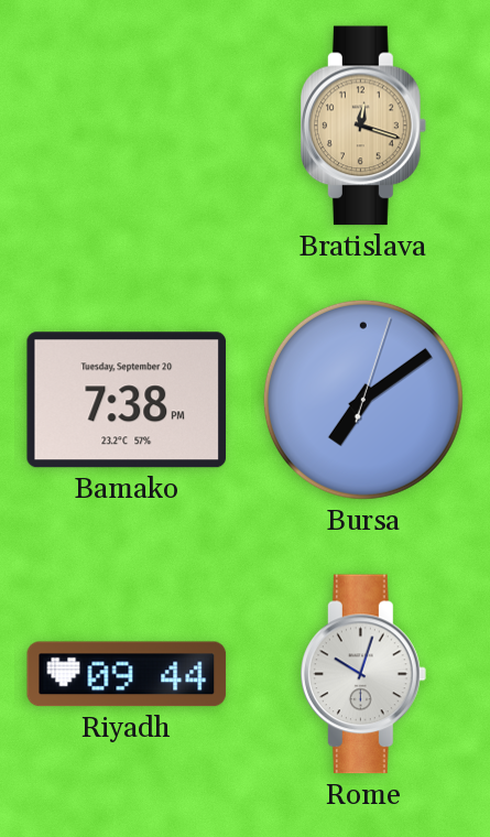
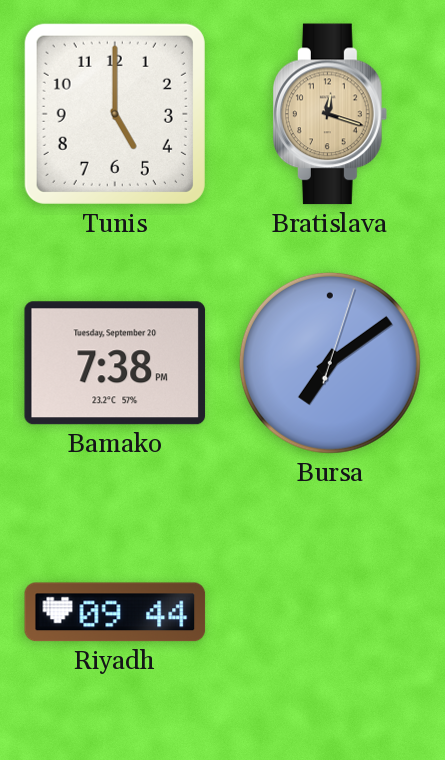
Tunis: none -> 5:00 (115, 114)
Rome: 10:03 -> none (364, 674)
